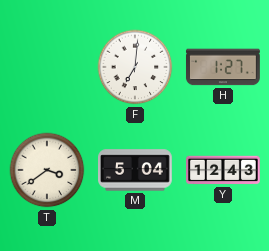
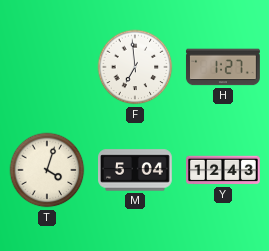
F: 7:01 -> 6:59 (135, 67)
T: 3:39 -> 4:03 (47, 170)
